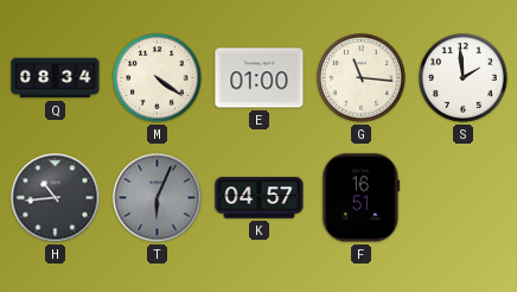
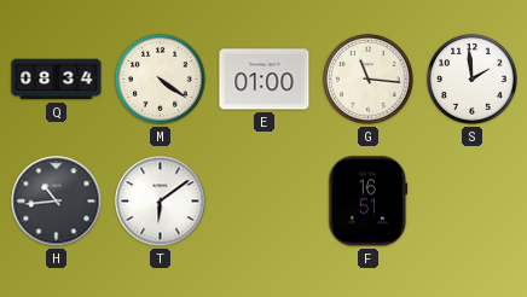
T: 6:04 -> 6:09 (161, 202)
T dial: grey -> white (161, 202)
K: 04:57 -> none (260, 198)
